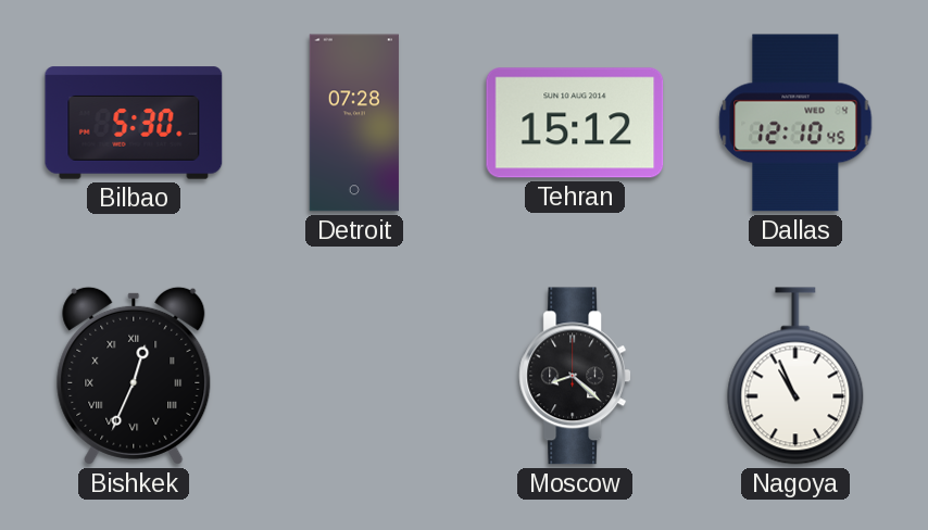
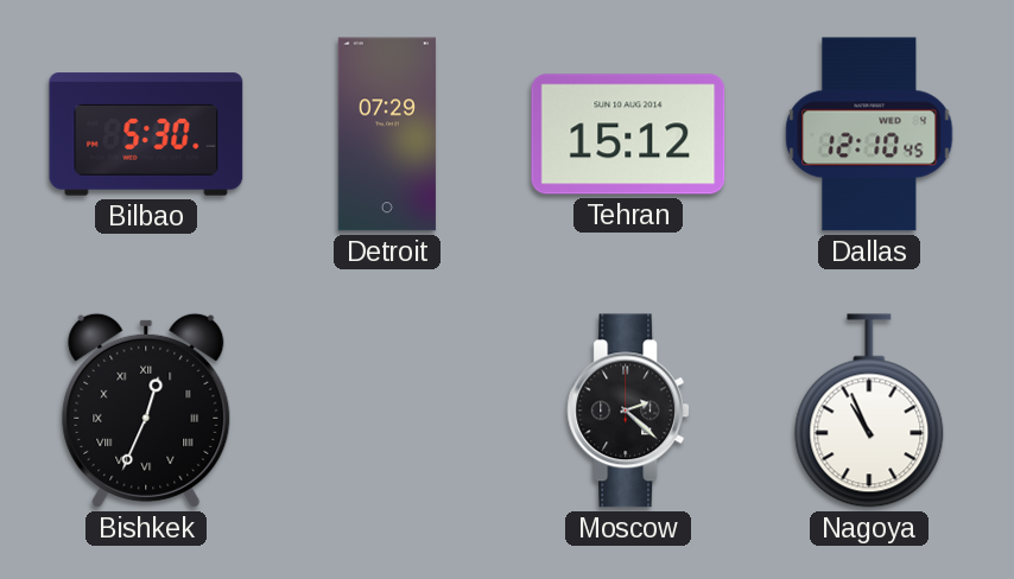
Detroit: 07:28 -> 07:29 (387, 134)
Moscow: 8:22 -> 2:22 (628, 411)
